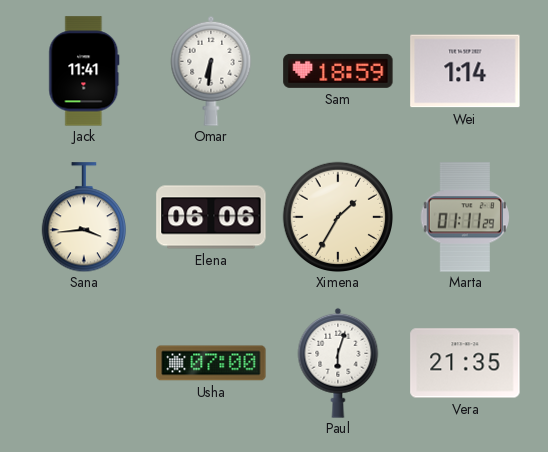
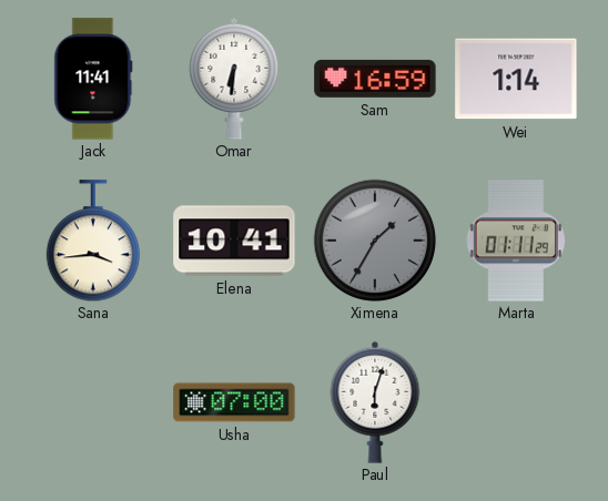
Sam: 18:59 -> 16:59 (375, 79)
Elena: 06:06 -> 10:41 (234, 241)
Ximena dial: cream -> grey (374, 239)
Vera: 21:35 -> none (465, 363)
